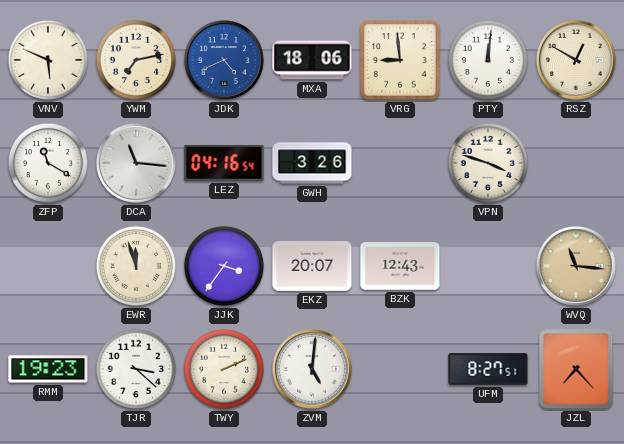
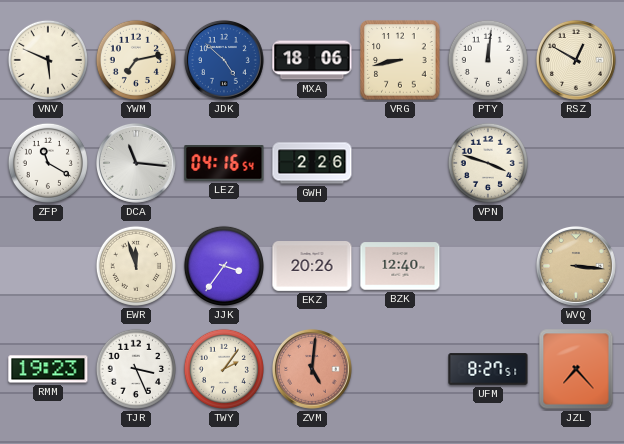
JDK: 4:41 -> 4:52 (224, 60)
VRG: 8:59 -> 8:43 (400, 60)
GWH: 3:26 -> 2:26 (312, 163)
EKZ: 20:07 -> 20:26 (312, 267)
BZK: 12:43 -> 12:40 (400, 266)
WVQ: 11:16 -> 3:16 (576, 266)
TJR: 3:22 -> 3:26 (136, 369)
TWY: 2:11 -> 2:06 (224, 369)
ZVM dial: white -> salmon (312, 369)
